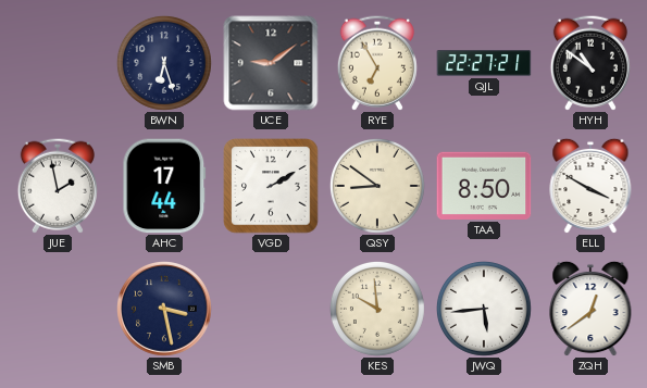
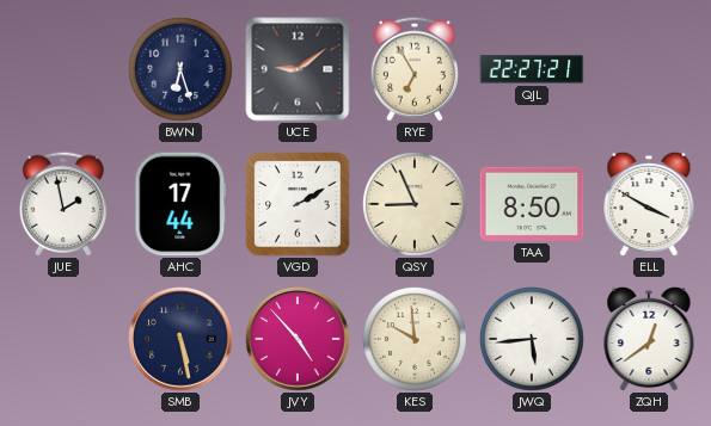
HYH: 10:51 -> none (590, 63)
QSY: 8:51 -> 8:56 (415, 204)
SMB: 3:28 -> 5:28 (182, 340)
JVY: none -> 4:53 (299, 340)
